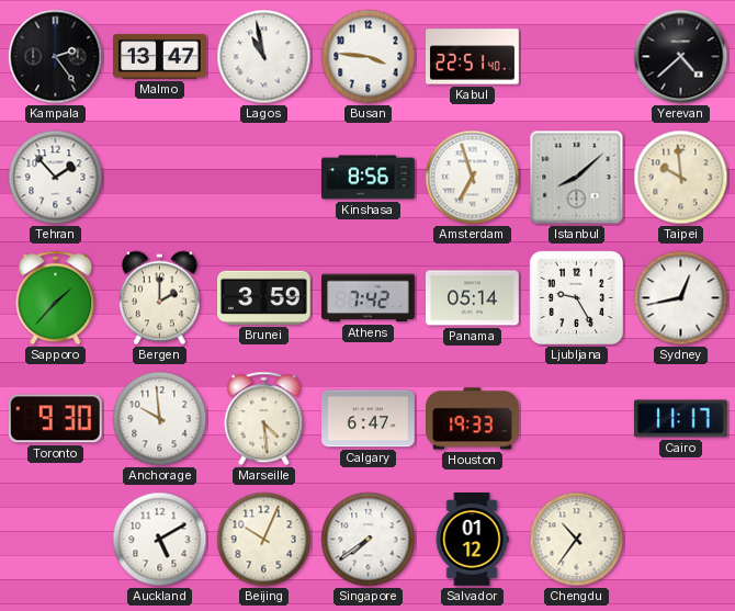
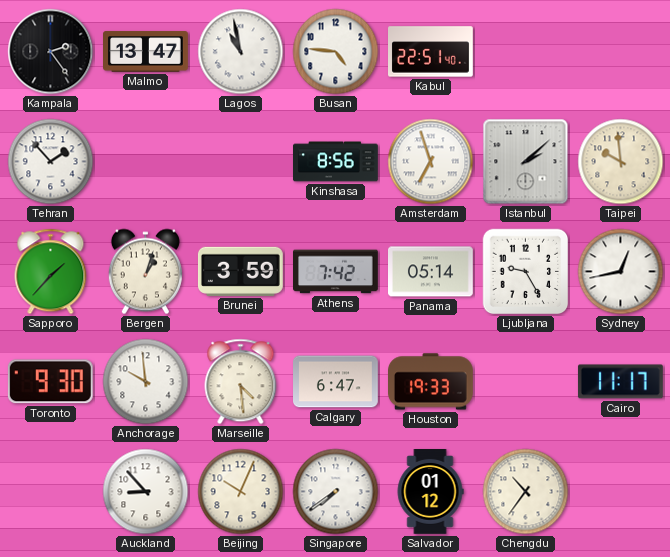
Busan: 3:46 -> 4:46 (336, 52)
Yerevan: 4:38 -> none (681, 57)
Istanbul: 8:08 -> 2:08 (526, 162)
Bergen: 2:00 -> 1:03 (145, 272)
Auckland: 5:10 -> 8:53 (146, 492)
